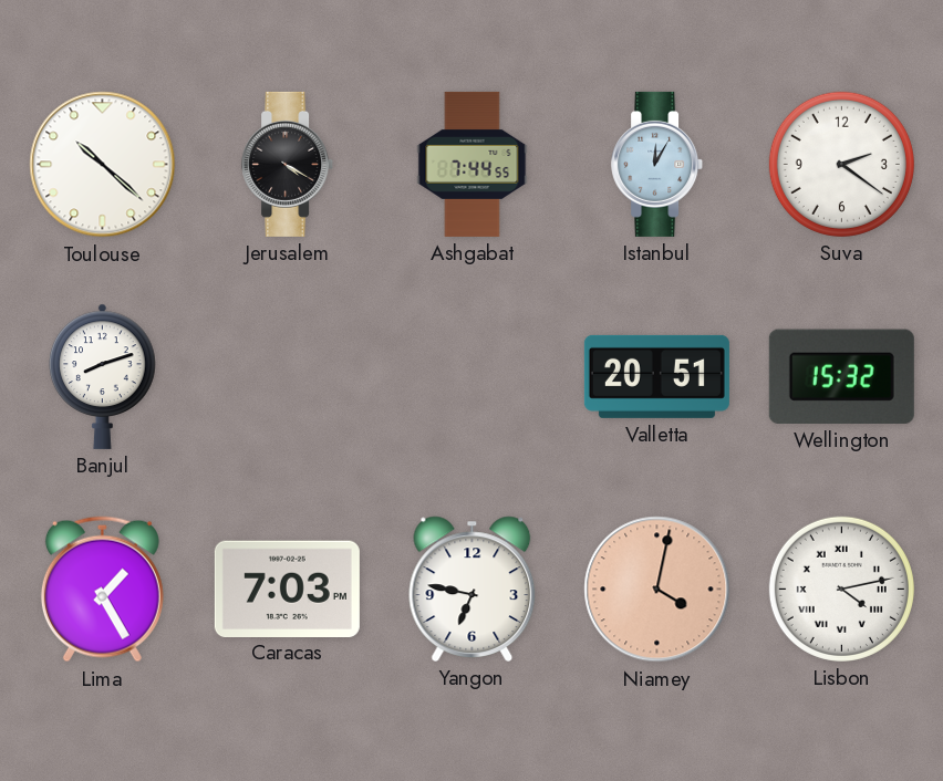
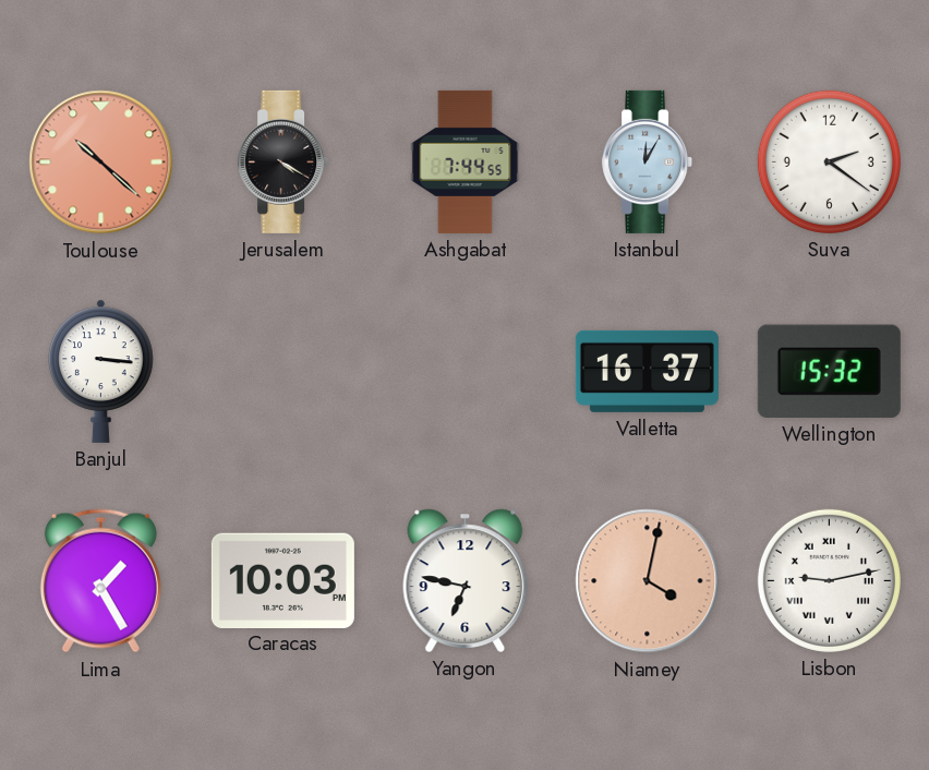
Toulouse dial: white -> salmon (101, 163)
Banjul: 8:12 -> 3:16 (101, 371)
Valletta: 20:51 -> 16:37 (647, 371)
Caracas: 7:03 -> 10:03 (282, 580)
Lisbon: 4:13 -> 9:13 (829, 580)
